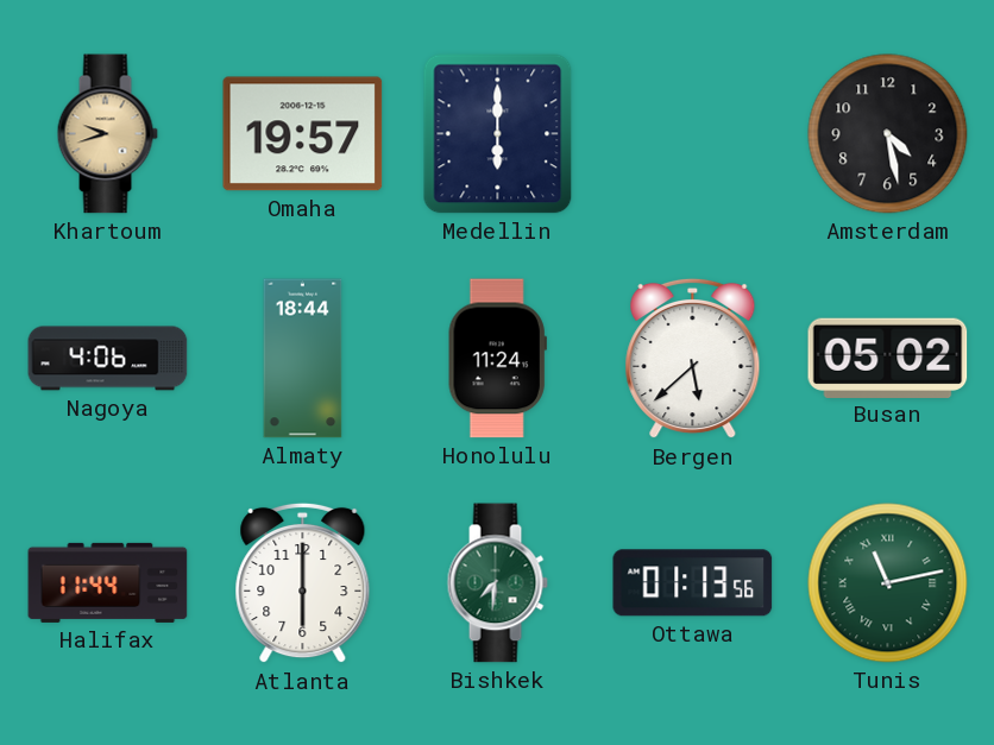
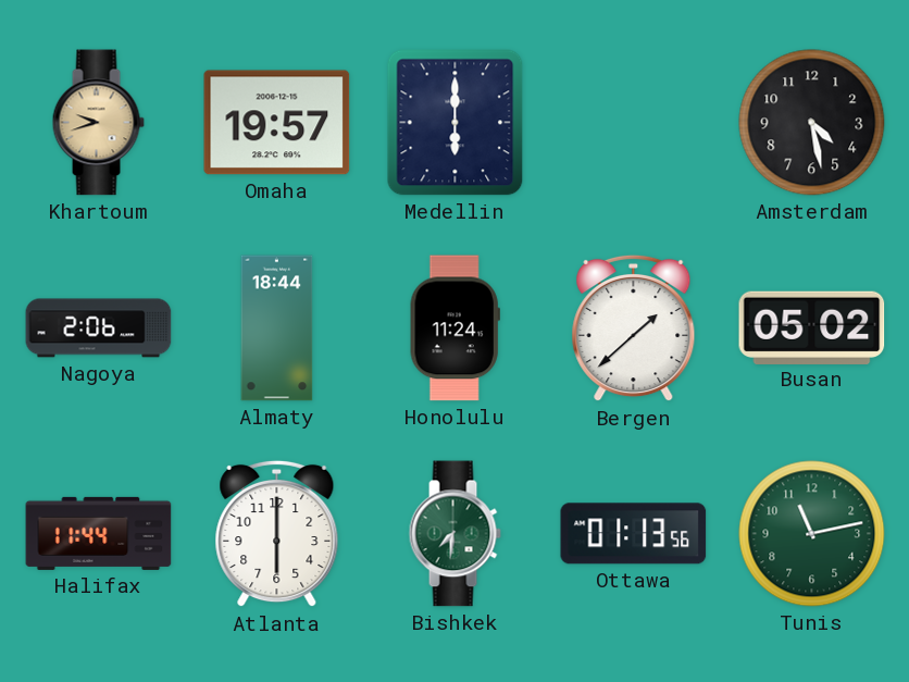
Nagoya: 4:06 -> 2:06 (99, 328)
Bergen: 5:38 -> 1:38 (634, 328)
Tunis numerals: Roman -> Arabic (812, 534)
